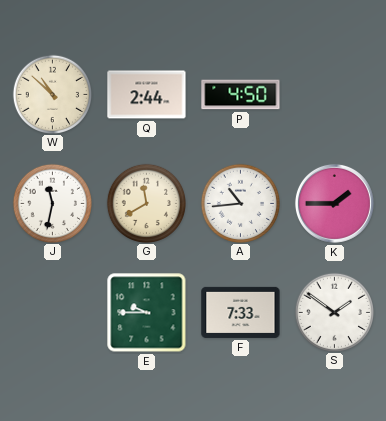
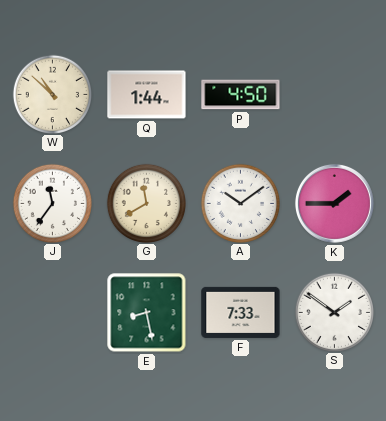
Q: 2:44 -> 1:44 (147, 95)
J: 11:32 -> 11:36 (52, 203)
A: 10:44 -> 10:09 (240, 203)
E: 9:45 -> 8:28 (147, 313)
